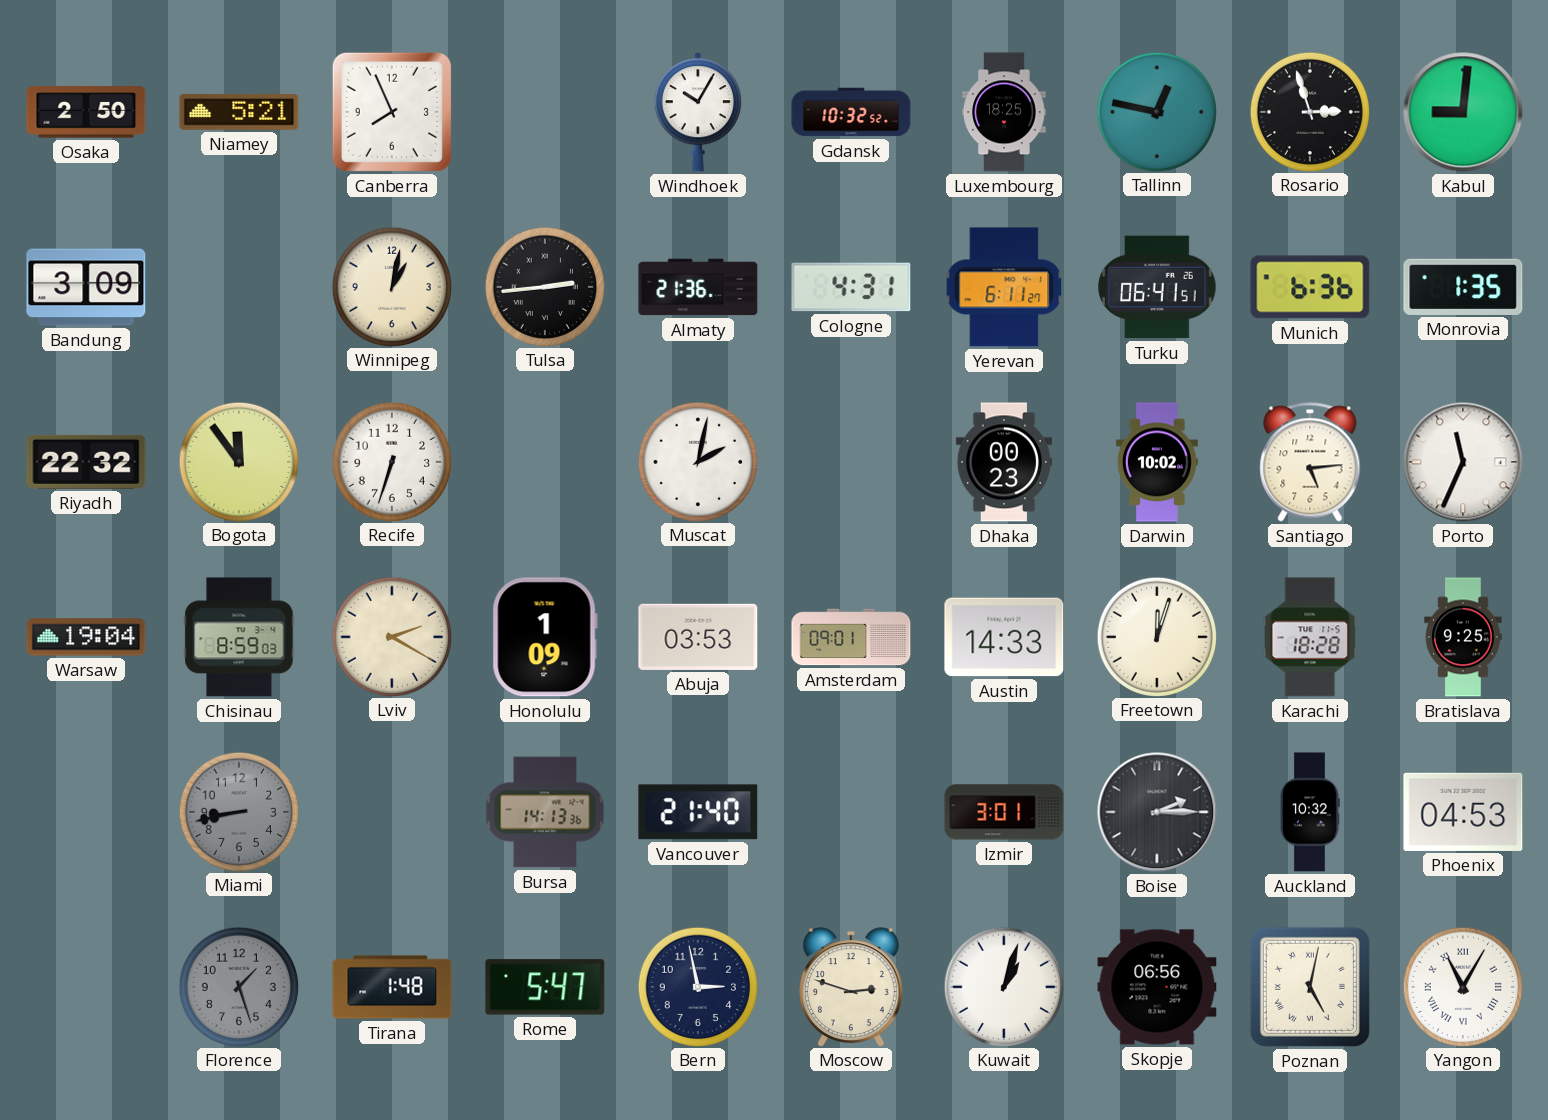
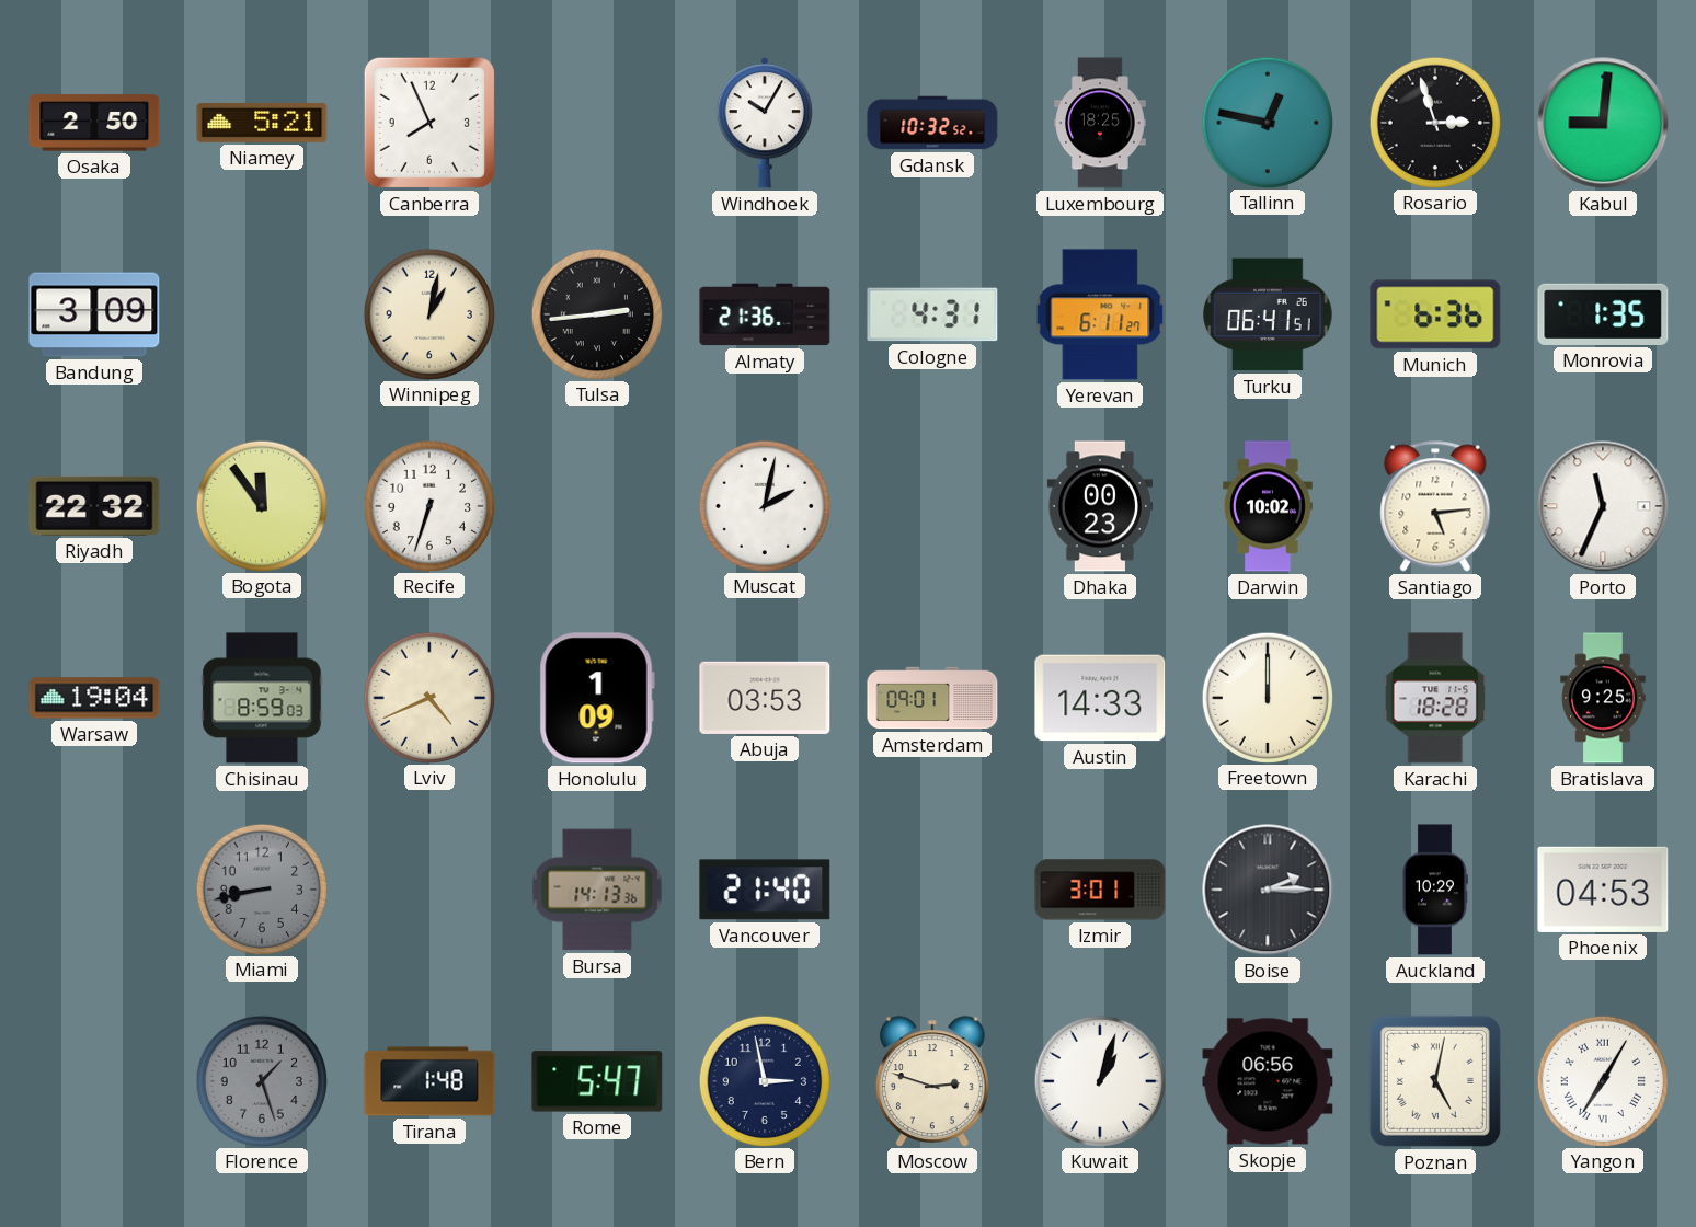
Lviv: 2:20 -> 4:41 (428, 697)
Freetown: 12:03 -> 12:00 (1267, 697)
Auckland: 10:32 -> 10:29 (1434, 890)
Yangon: 11:05 -> 7:05 (1602, 1080)
